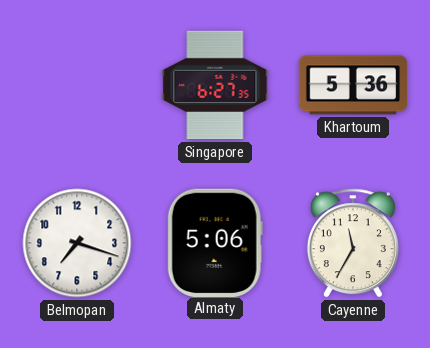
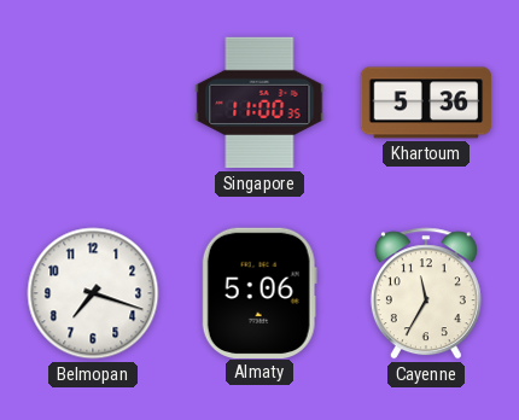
Singapore: 6:27 -> 11:00 (259, 103)
